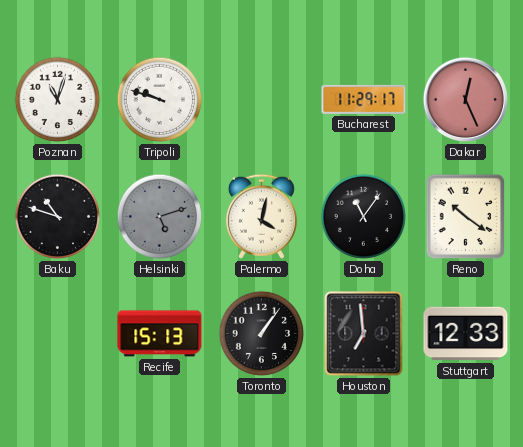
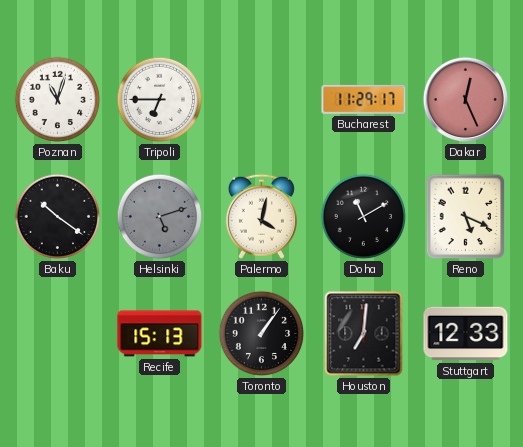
Tripoli: 9:48 -> 6:45 (160, 100)
Baku: 10:48 -> 10:21 (58, 217)
Doha: 11:06 -> 11:10 (364, 217)
Reno: 10:21 -> 5:19 (466, 217)
Houston: 6:59 -> 7:01 (364, 334)
